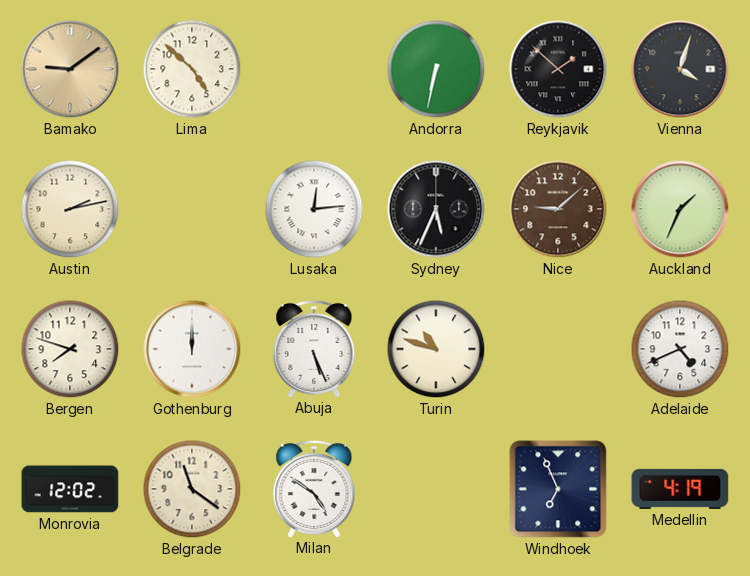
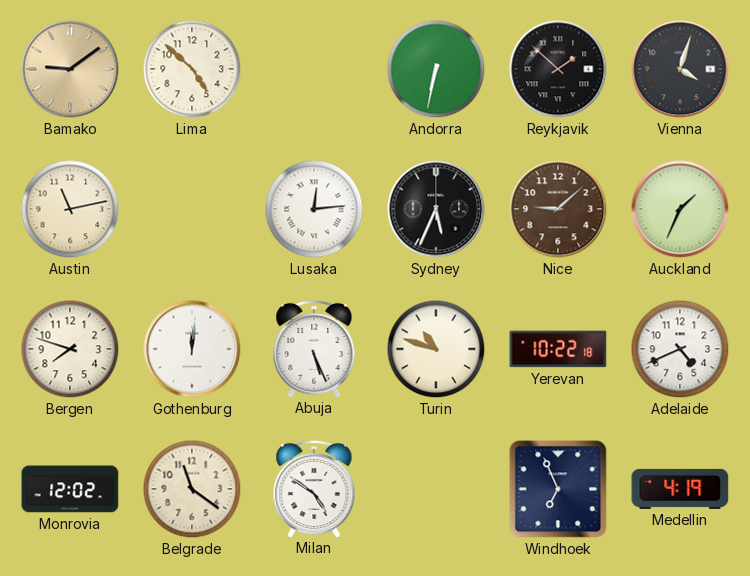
Austin: 2:13 -> 11:13 (70, 209)
Gothenburg: 12:00 -> 12:01 (192, 349)
Yerevan: none -> 10:22 (558, 349)
